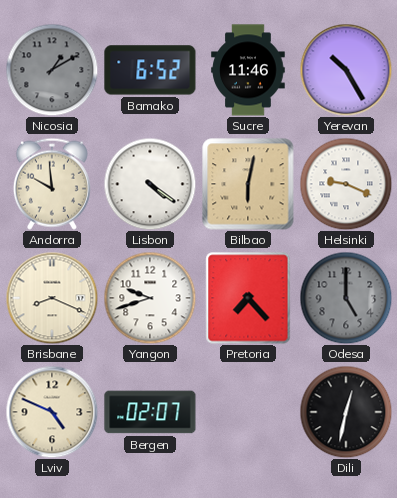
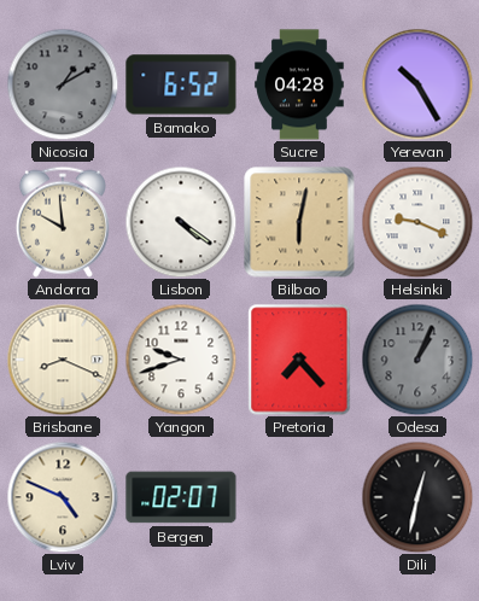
Sucre: 11:46 -> 04:28 (299, 84)
Odesa: 5:00 -> 1:04 (417, 360)
